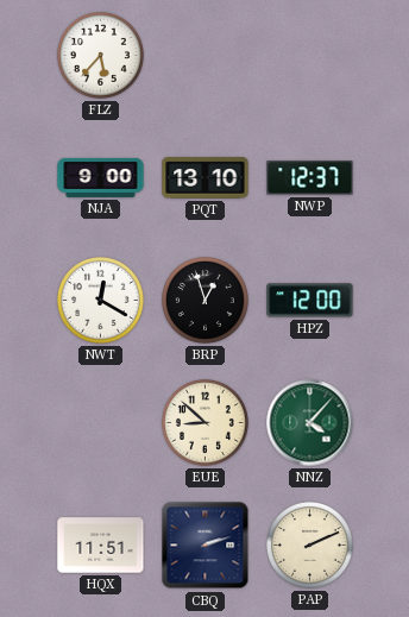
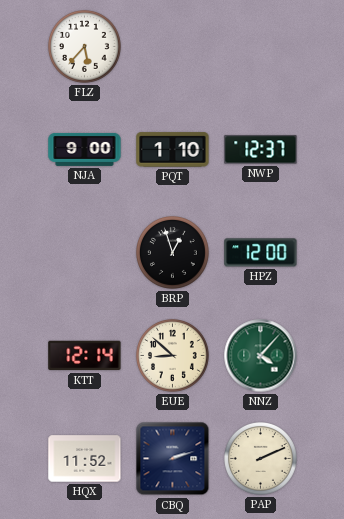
PQT: 13:10 -> 1:10 (173, 150)
NWT: 12:20 -> none (101, 301)
KTT: none -> 12:14 (85, 356)
HQX: 11:51 -> 11:52 (85, 459)
